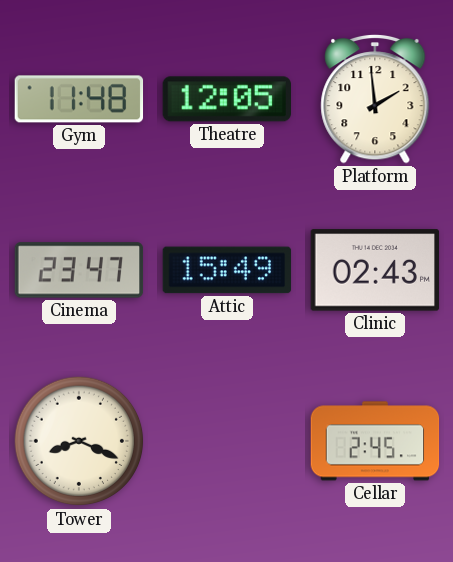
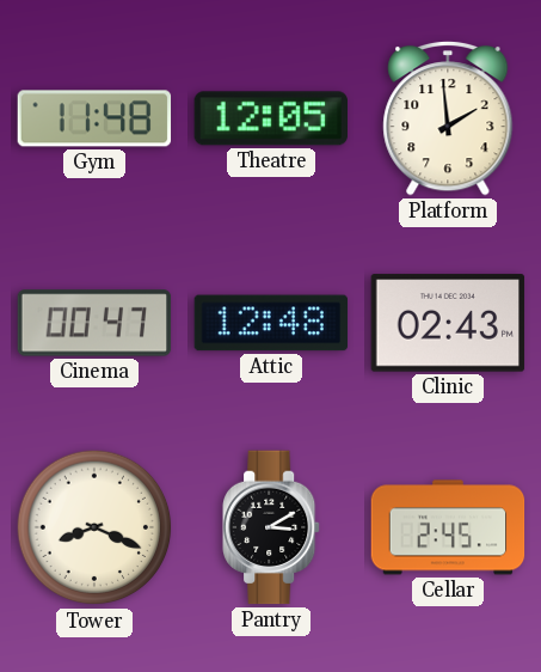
Cinema: 23:47 -> 00:47 (94, 323)
Attic: 15:49 -> 12:48 (271, 323)
Pantry: none -> 3:10 (272, 527)
